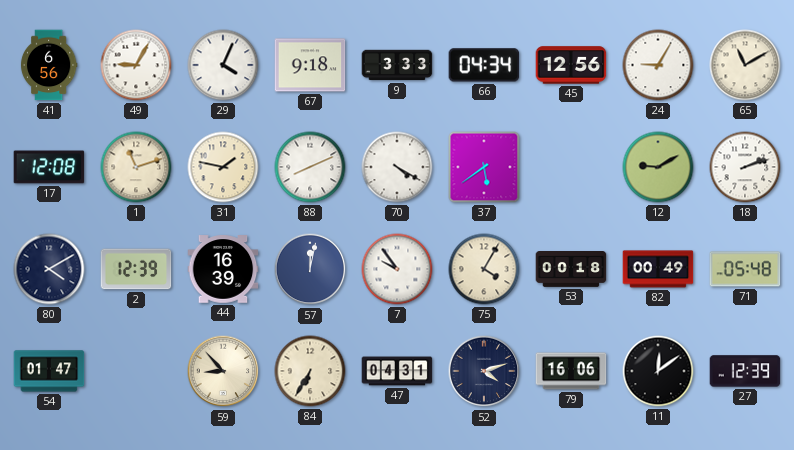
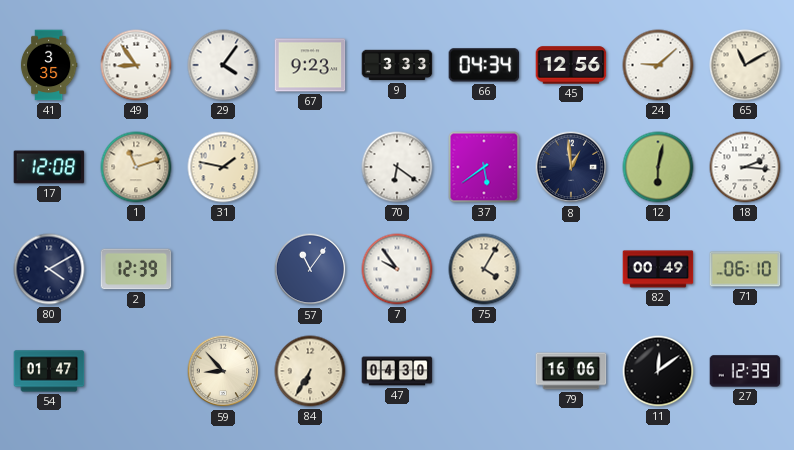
41: 6:56 -> 3:35 (49, 65)
49: 9:05 -> 8:54 (136, 65)
29: 4:04 -> 4:06 (223, 65)
67: 9:18 -> 9:23 (310, 65)
24: 9:05 -> 9:08 (658, 65)
88: 8:11 -> none (310, 167)
70: 4:20 -> 6:21 (397, 167)
8: none -> 12:59 (571, 167)
12: 9:10 -> 6:02 (658, 167)
18: 2:12 -> 2:16 (745, 167)
44: 16:39 -> none (223, 269)
57: 12:02 -> 11:06 (310, 269)
53: 00:18 -> none (571, 270)
71: 05:48 -> 06:10 (745, 269)
47: 04:31 -> 04:30 (397, 371)
52: 4:12 -> none (484, 371)
